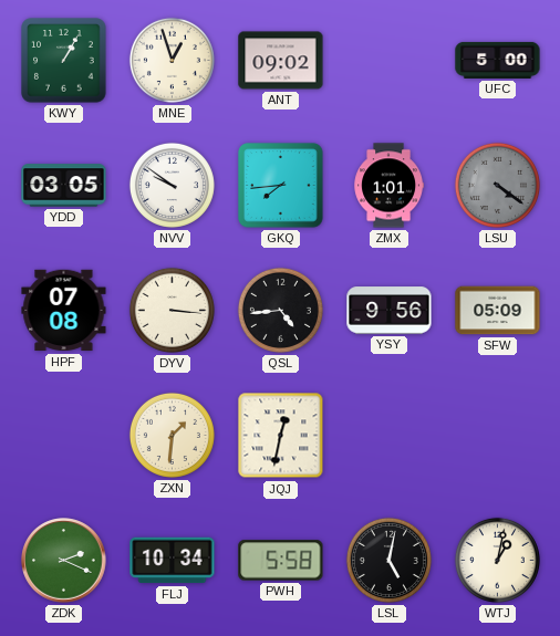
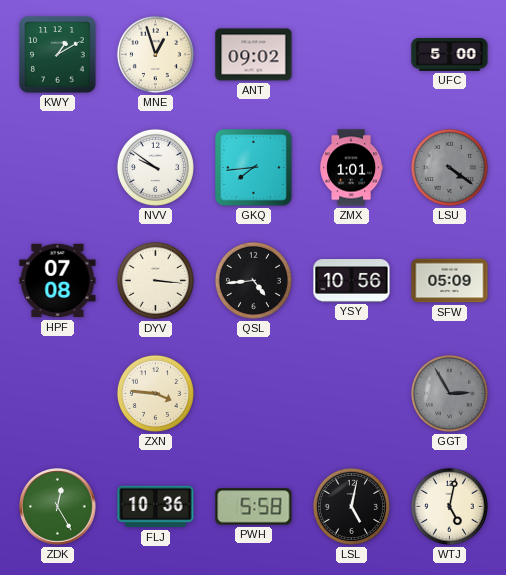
KWY: 1:05 -> 1:10 (58, 55)
YDD: 03:05 -> none (64, 186)
YSY: 9:56 -> 10:56 (352, 281)
ZXN: 1:31 -> 3:46 (155, 393)
JQJ: 12:32 -> none (281, 436)
GGT: none -> 2:55 (449, 393)
ZDK: 2:19 -> 12:25 (58, 507)
FLJ: 10:34 -> 10:36 (156, 507)
WTJ: 1:02 -> 5:02 (449, 506)
